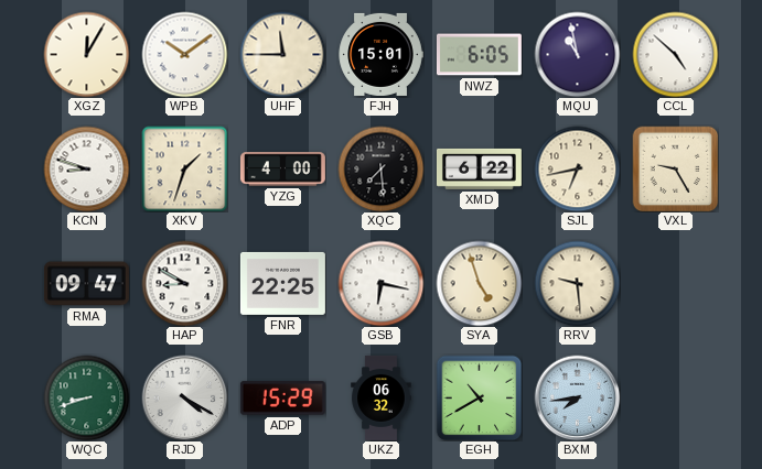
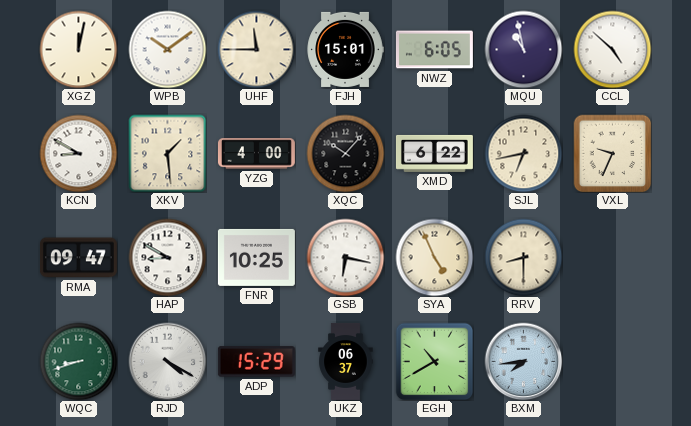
XGZ: 12:05 -> 12:02 (78, 49)
KCN: 8:48 -> 8:50 (78, 153)
XKV: 1:33 -> 1:29 (167, 153)
XQC: 7:29 -> 10:07 (345, 153)
VXL: 9:25 -> 9:34 (612, 153)
FNR: 22:25 -> 10:25 (256, 257)
SYA: 4:57 -> 4:56 (434, 257)
RRV: 9:29 -> 8:30 (523, 257)
UKZ: 06:32 -> 06:37 (346, 361)
